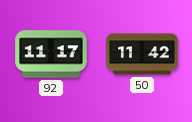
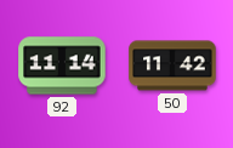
92: 11:17 -> 11:14 (62, 66)
